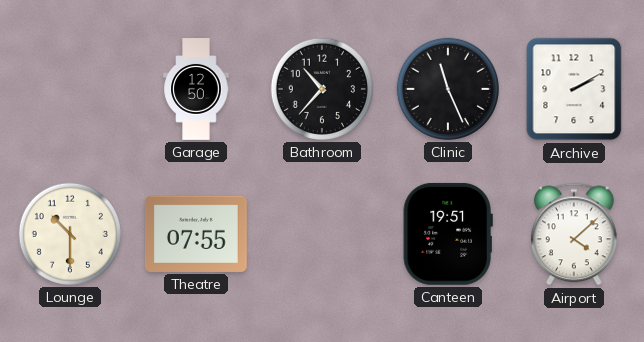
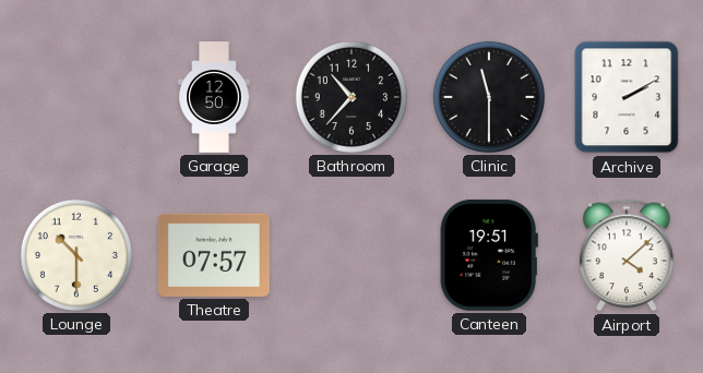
Clinic: 11:26 -> 11:30 (489, 97)
Theatre: 07:55 -> 07:57 (214, 255)
